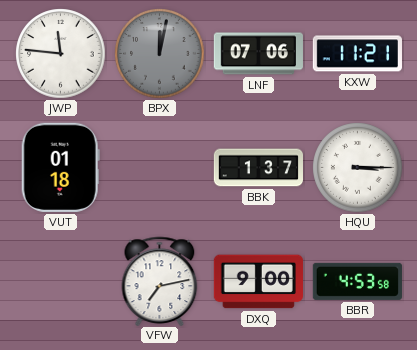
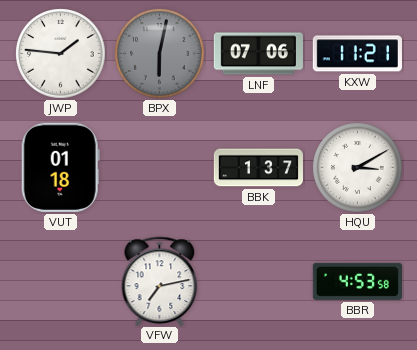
JWP: 11:46 -> 1:46 (61, 54)
BPX: 12:02 -> 6:02 (160, 54)
HQU: 3:15 -> 3:10 (358, 168)
DXQ: 9:00 -> none (258, 282)
